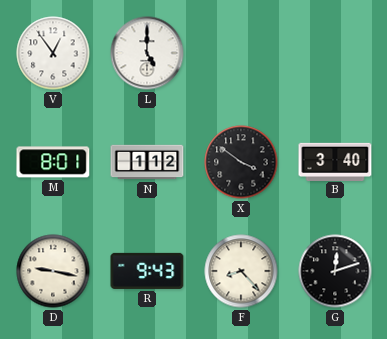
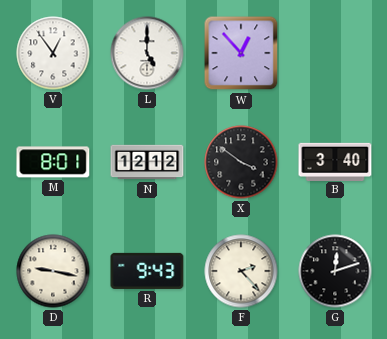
W: none -> 12:53 (241, 53)
N: 1:12 -> 12:12 (147, 162)
F: 8:23 -> 2:23 (241, 271)
